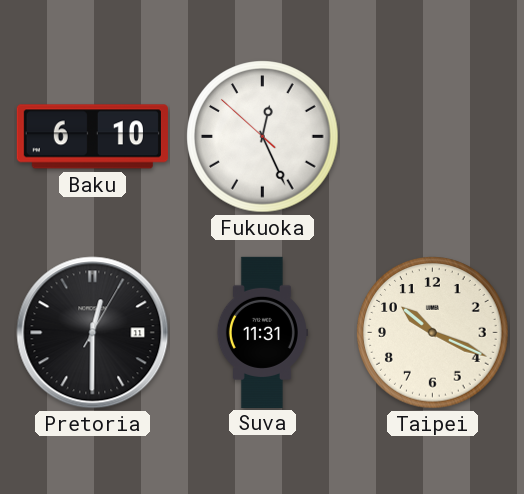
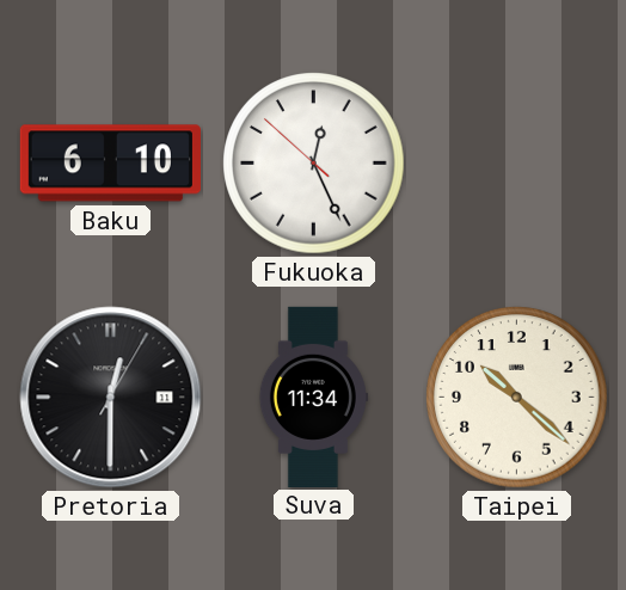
Suva: 11:31 -> 11:34 (313, 397)
Taipei: 10:19 -> 10:22 (517, 398)
